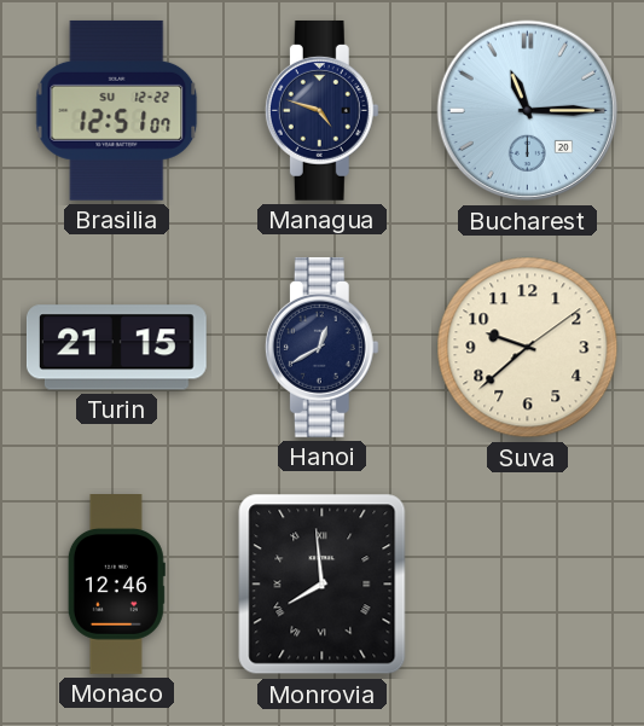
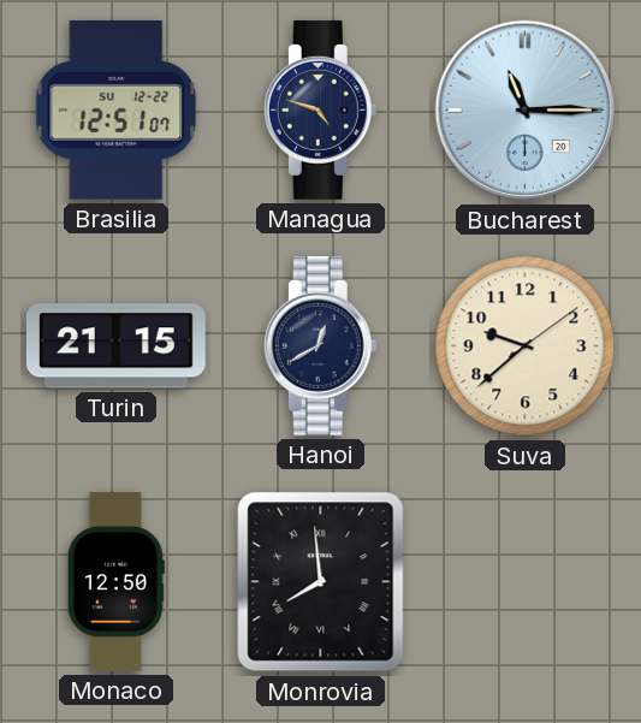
Monaco: 12:46 -> 12:50 (115, 582)
